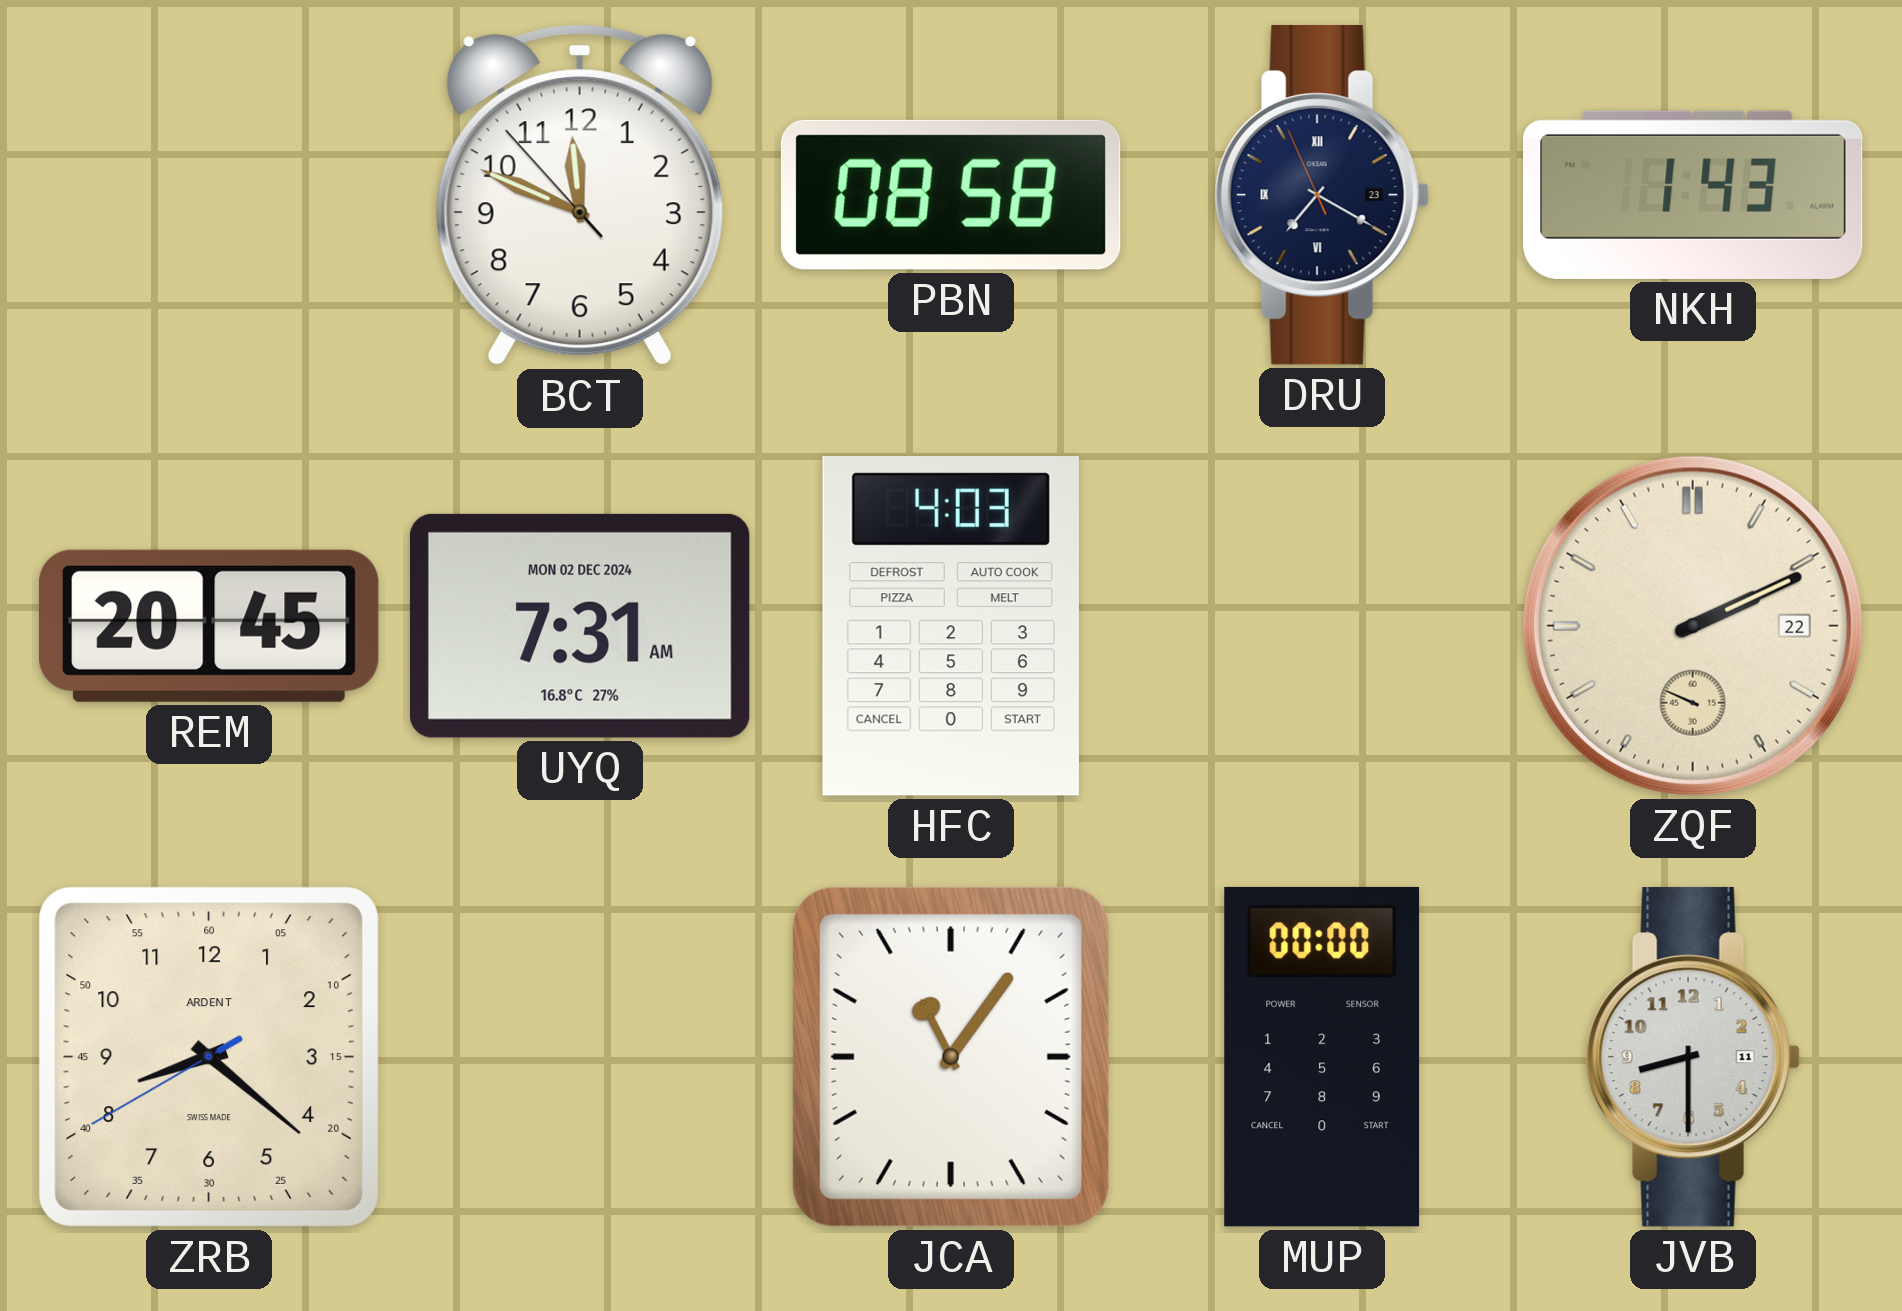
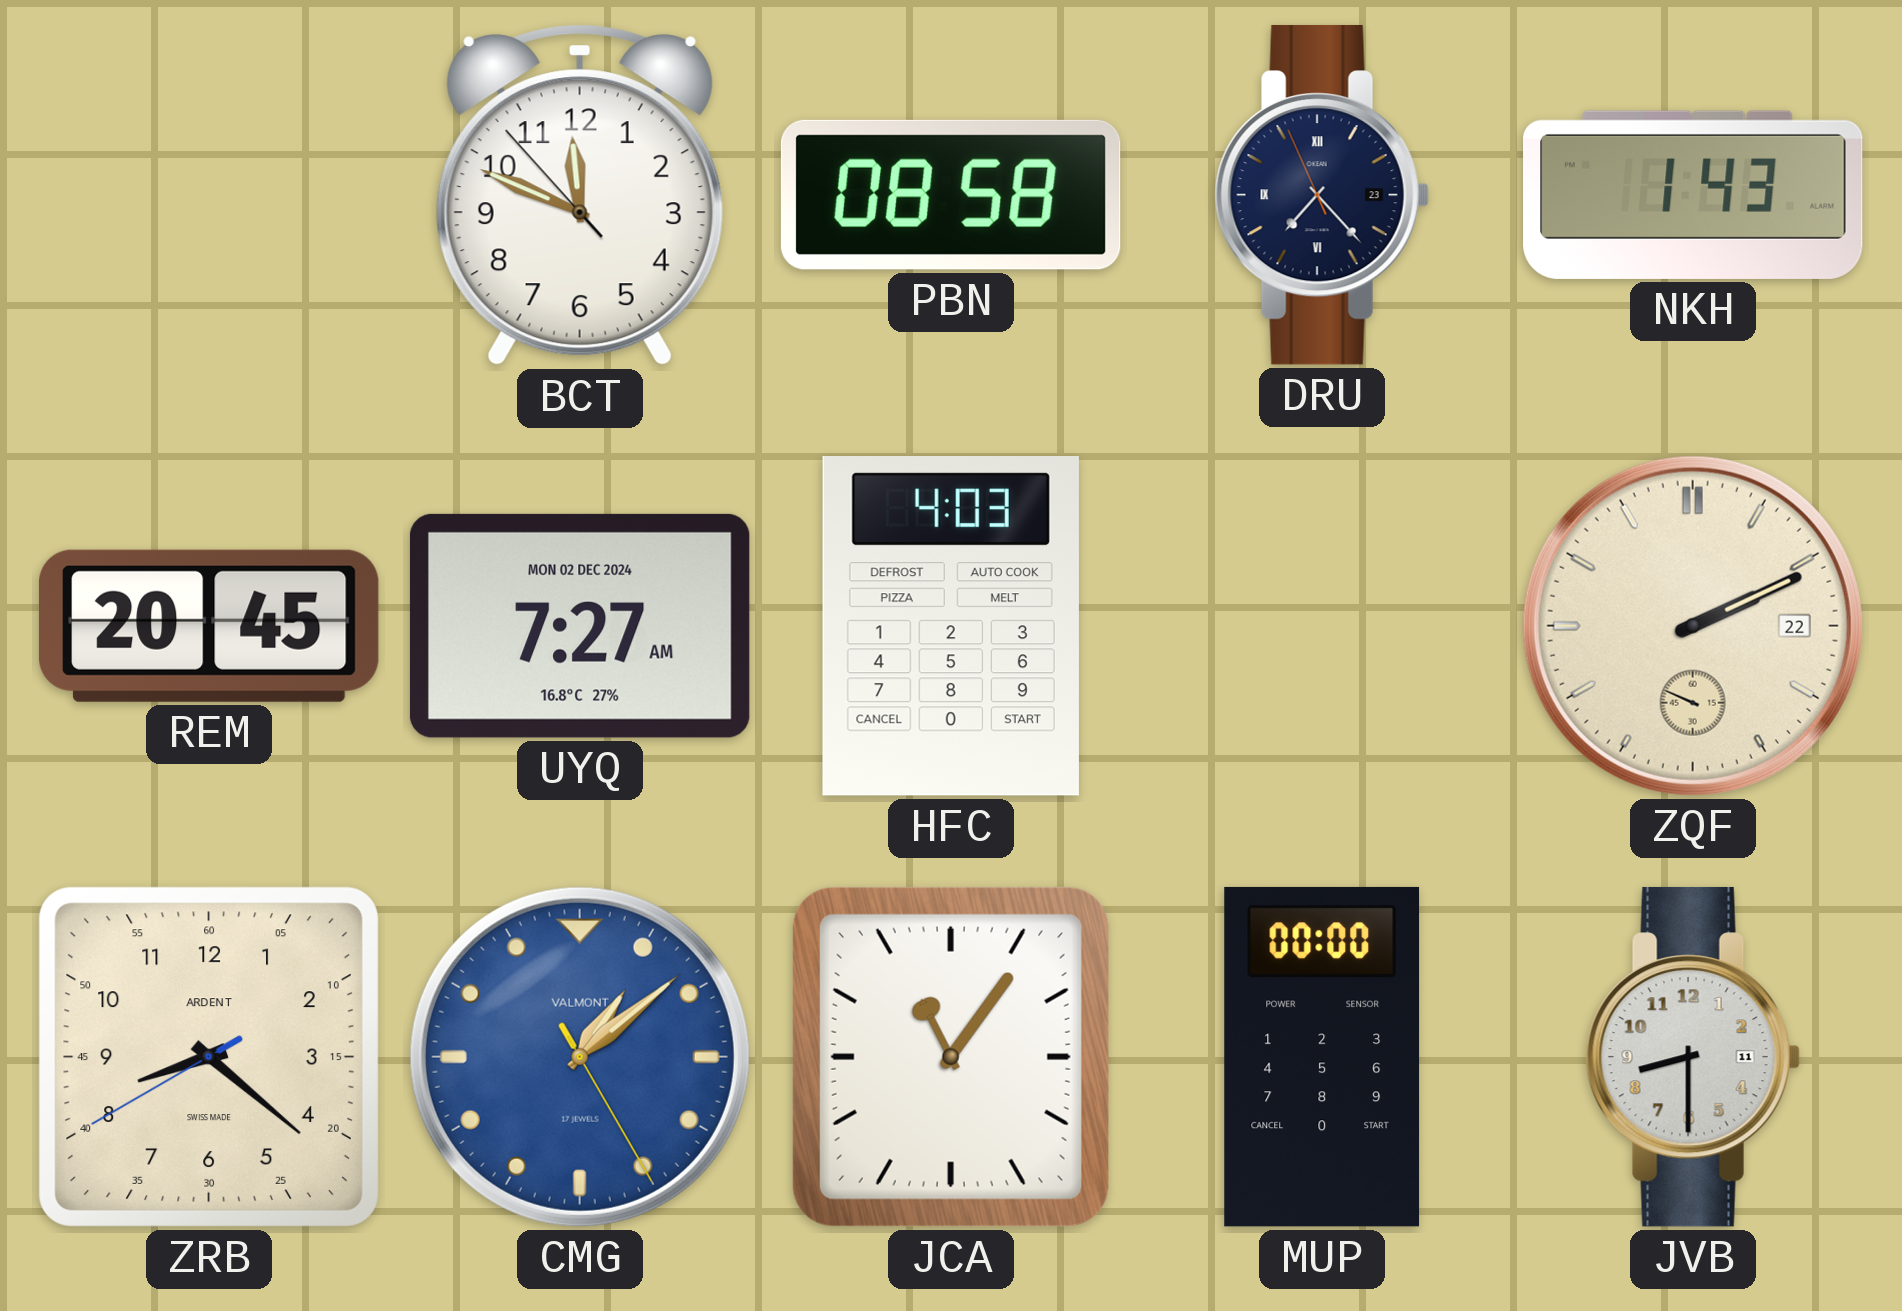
DRU: 7:19 -> 7:22 (1322, 195)
UYQ: 7:31 -> 7:27 (580, 626)
CMG: none -> 1:08 (580, 1057)
